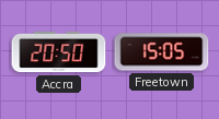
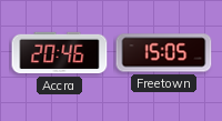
Accra: 20:50 -> 20:46 (60, 53)
